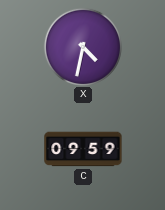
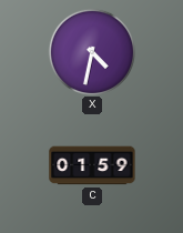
C: 09:59 -> 01:59 (92, 165)
